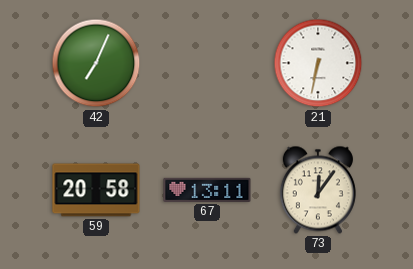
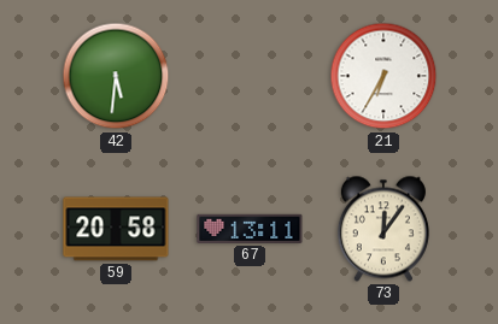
42: 7:04 -> 5:31 (116, 76)
21: 6:32 -> 6:35 (383, 76)
